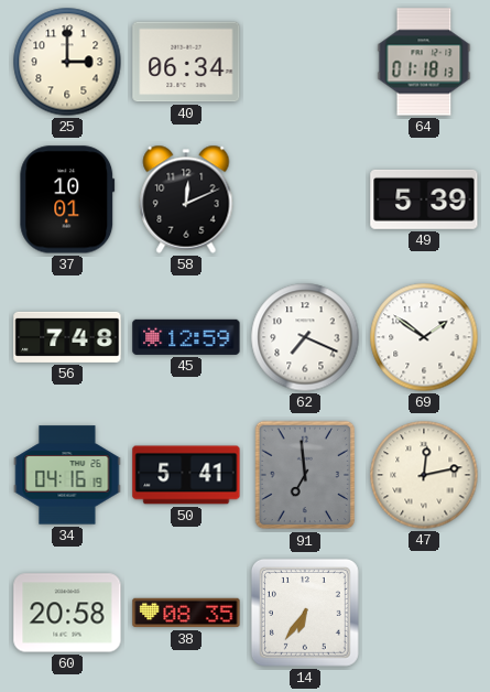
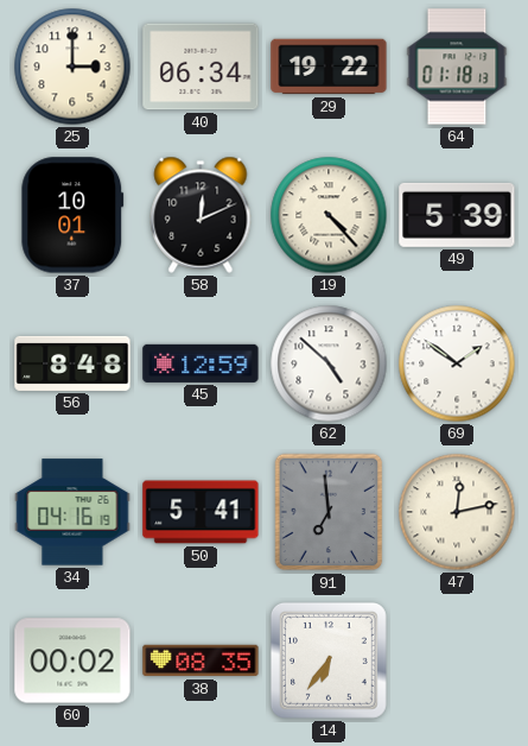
29: none -> 19:22 (329, 67)
19: none -> 4:23 (329, 215)
56: 7:48 -> 8:48 (72, 363)
62: 7:19 -> 4:52 (329, 363)
60: 20:58 -> 00:02 (72, 660)
